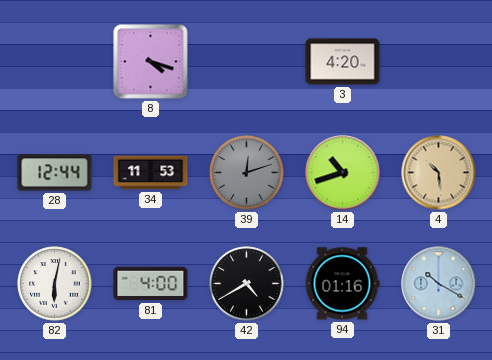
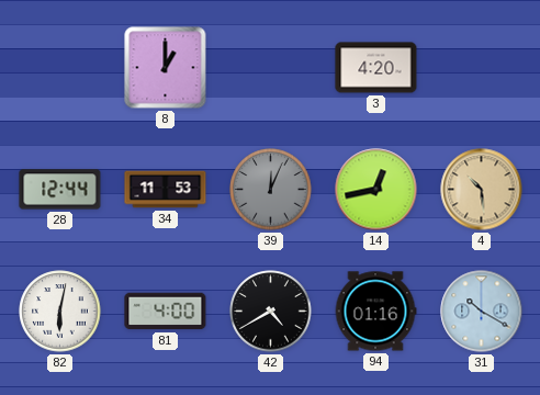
8: 4:18 -> 1:00 (166, 68)
39: 12:12 -> 12:04 (271, 190)
14: 10:42 -> 12:43 (376, 190)
